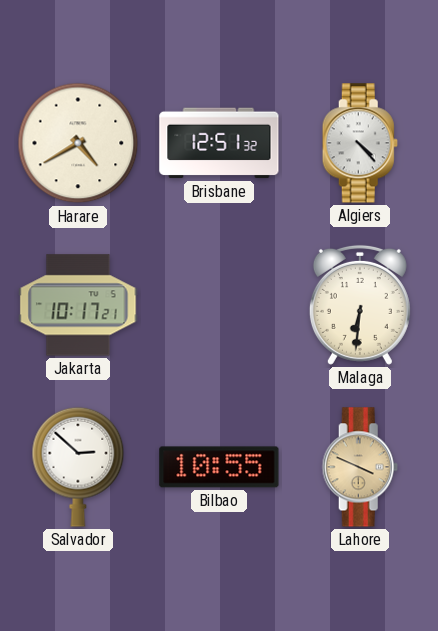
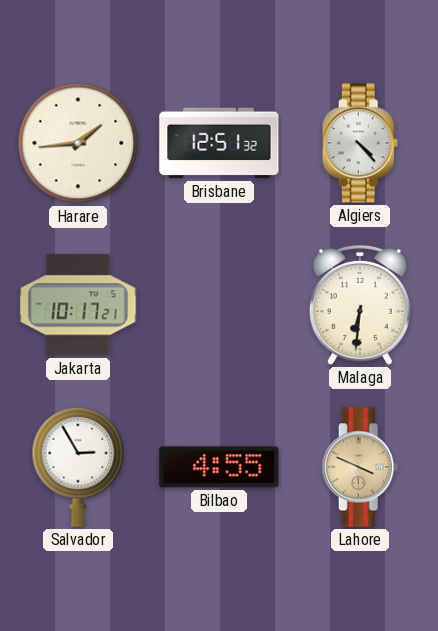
Harare: 4:40 -> 1:44 (78, 143)
Salvador: 2:52 -> 2:55 (78, 467)
Bilbao: 10:55 -> 4:55 (219, 467)
